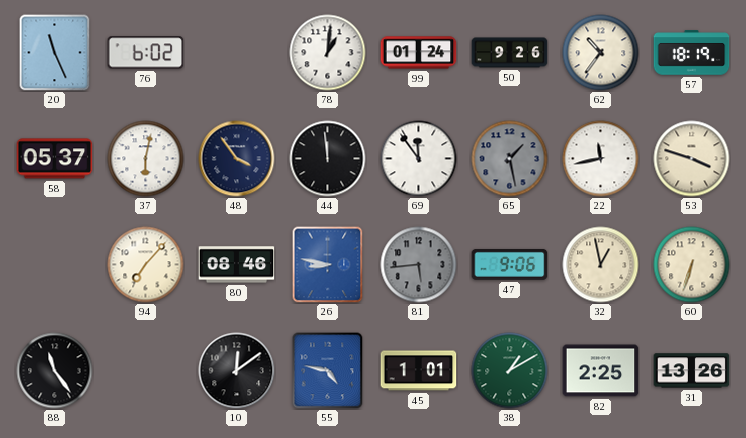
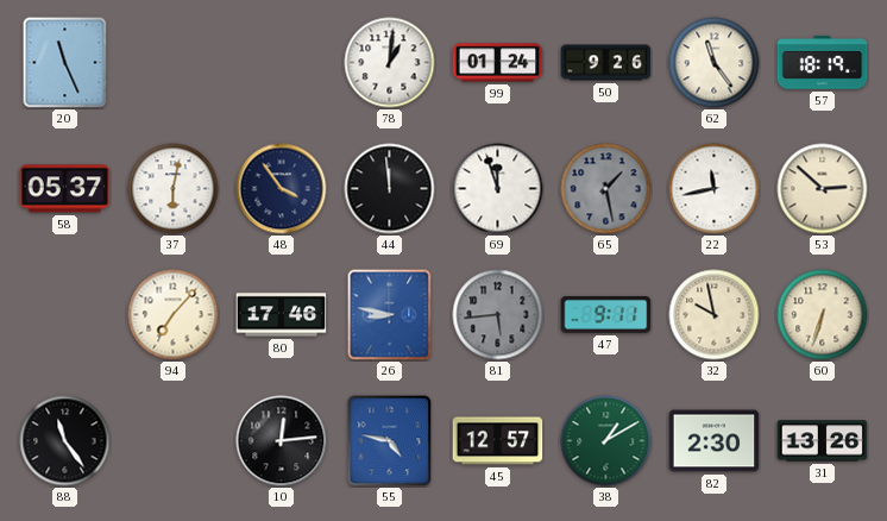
76: 6:02 -> none (146, 53)
62: 10:36 -> 11:24 (715, 63)
69: 11:54 -> 11:57 (498, 189)
53: 3:48 -> 2:52 (823, 189)
80: 08:46 -> 17:46 (282, 315)
47: 9:06 -> 9:11 (606, 314)
32: 12:58 -> 9:58 (715, 315)
10: 12:09 -> 12:14 (282, 441)
45: 1:01 -> 12:57 (498, 441)
82: 2:25 -> 2:30 (715, 441)
